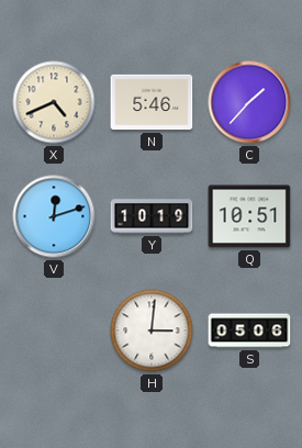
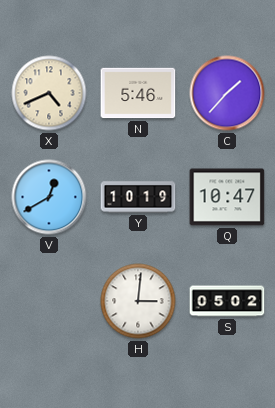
V: 12:12 -> 12:40 (49, 197)
Q: 10:51 -> 10:47 (227, 197)
S: 05:06 -> 05:02 (227, 301)
